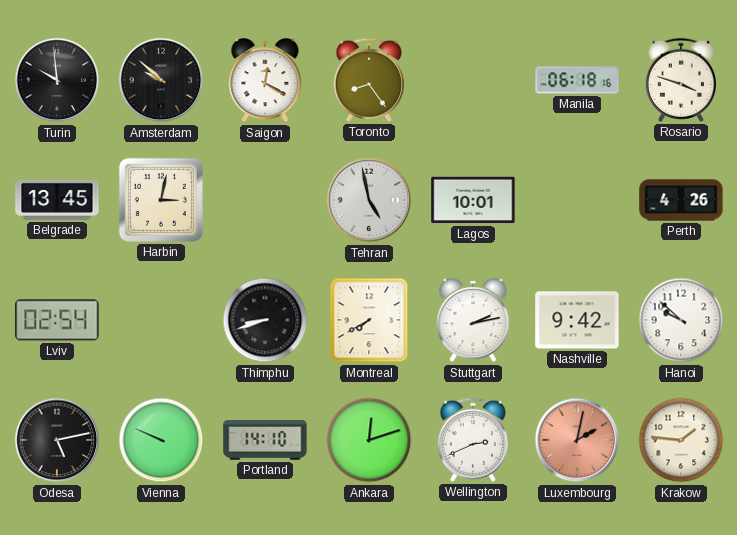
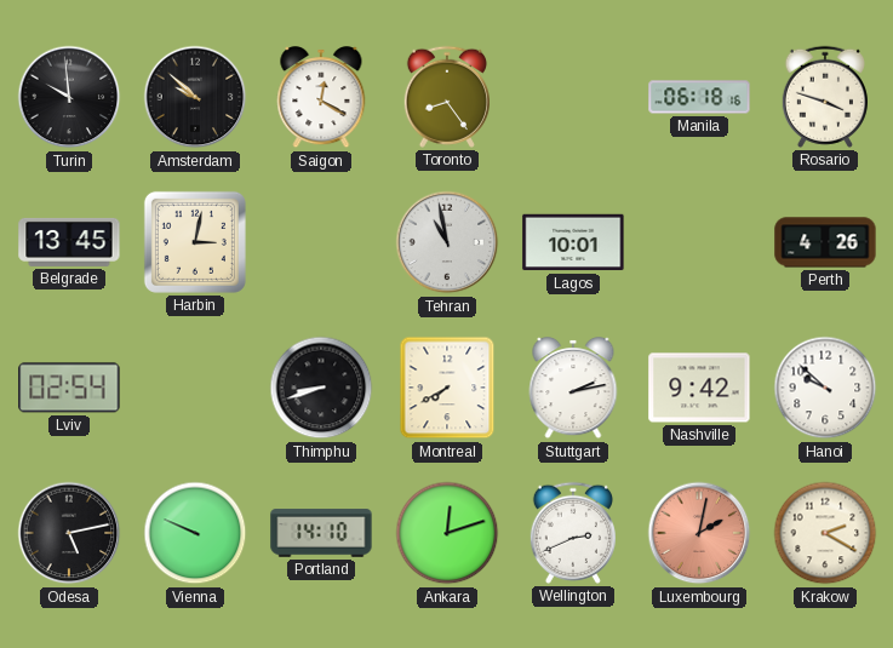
Tehran: 4:58 -> 10:58 (447, 242)
Krakow: 1:46 -> 2:20 (825, 533)
